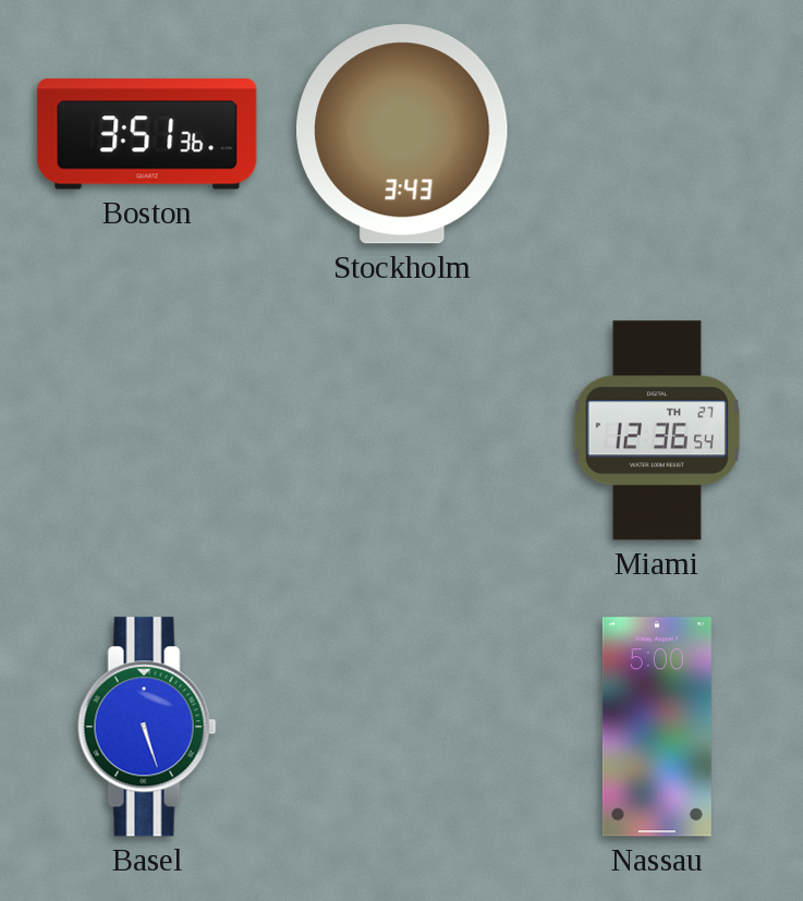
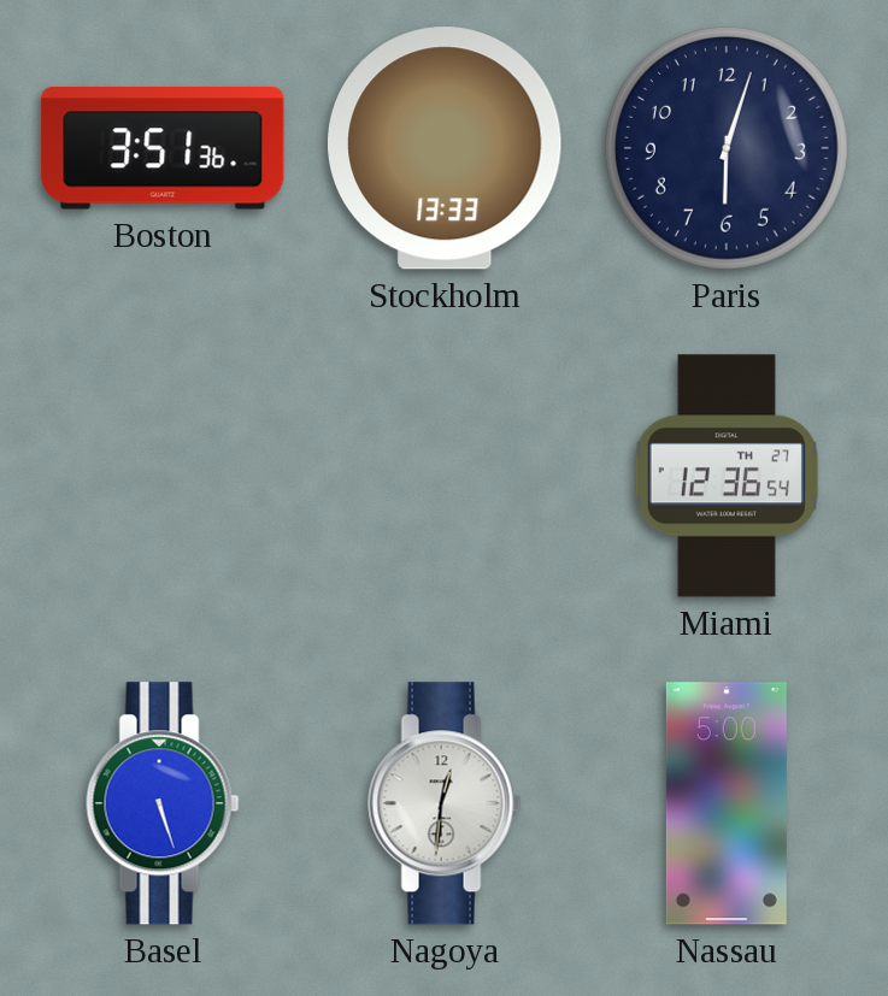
Stockholm: 3:43 -> 13:33 (446, 148)
Paris: none -> 6:03 (727, 148)
Nagoya: none -> 12:31 (445, 803)
